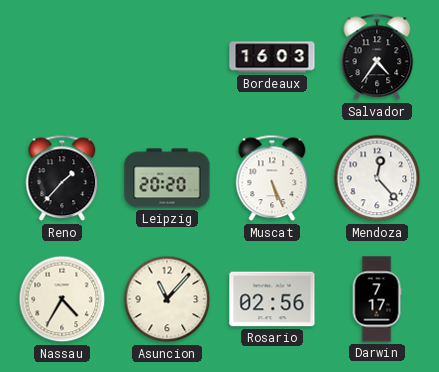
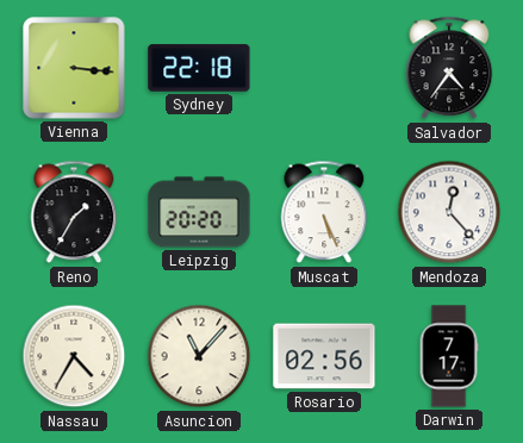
Vienna: none -> 3:16 (74, 68)
Sydney: none -> 22:18 (199, 68)
Bordeaux: 16:03 -> none (272, 57)
Reno: 1:37 -> 1:35 (74, 212)
